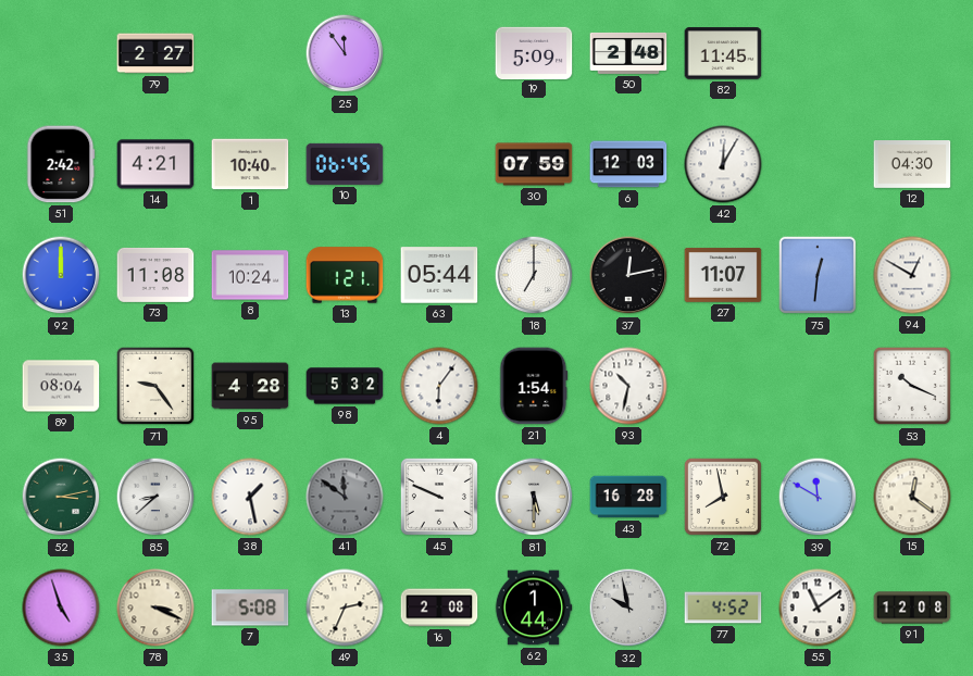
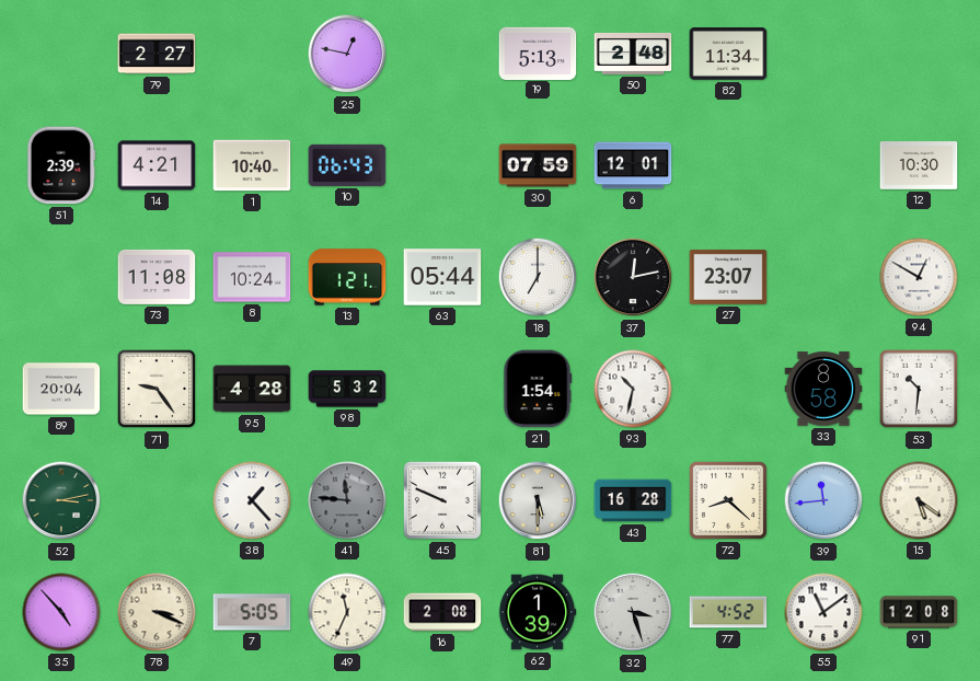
25: 11:54 -> 12:47 (347, 54)
19: 5:09 -> 5:13 (538, 53)
82: 11:45 -> 11:34 (728, 54)
51: 2:42 -> 2:39 (61, 165)
10: 06:45 -> 06:43 (347, 165)
6: 12:03 -> 12:01 (633, 165)
42: 12:05 -> none (723, 164)
12: 04:30 -> 10:30 (919, 165)
92: 12:00 -> none (61, 275)
27: 11:07 -> 23:07 (728, 277)
75: 12:31 -> none (818, 275)
89: 08:04 -> 20:04 (61, 389)
4: 6:06 -> none (439, 386)
33: none -> 8:58 (823, 389)
53: 10:19 -> 10:31 (919, 389)
85: 8:38 -> none (155, 497)
38: 1:28 -> 1:23 (252, 500)
41: 11:51 -> 11:46 (347, 500)
72: 7:58 -> 8:22 (728, 500)
39: 11:50 -> 11:44 (823, 500)
15: 12:21 -> 5:21 (919, 500)
35: 4:57 -> 4:53 (61, 612)
7: 5:08 -> 5:05 (252, 612)
49: 2:34 -> 11:34 (347, 612)
62: 1:44 -> 1:39 (538, 612)
32: 9:58 -> 3:27 (633, 612)
